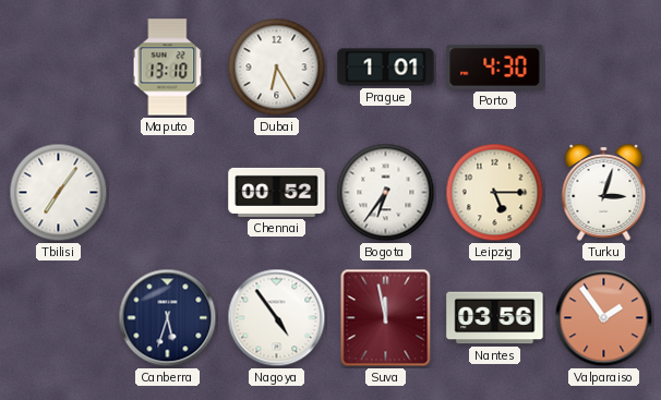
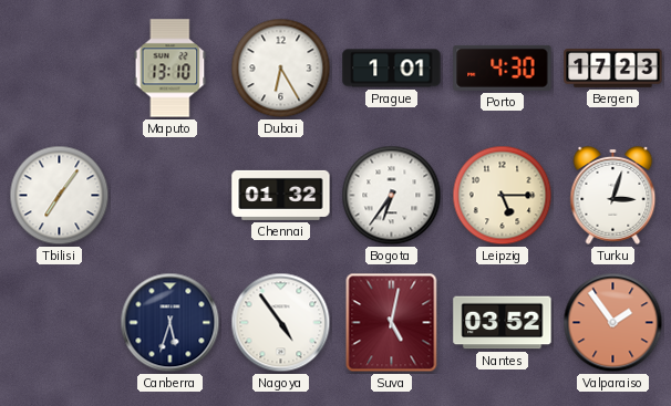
Bergen: none -> 17:23 (613, 69)
Chennai: 00:52 -> 01:32 (281, 195)
Suva: 11:58 -> 5:02 (392, 323)
Nantes: 03:56 -> 03:52 (503, 323)
